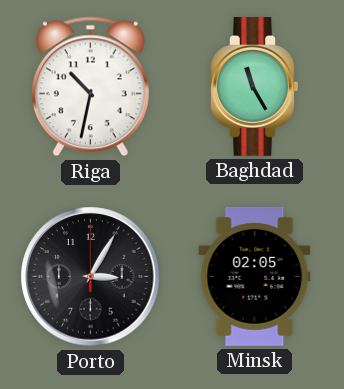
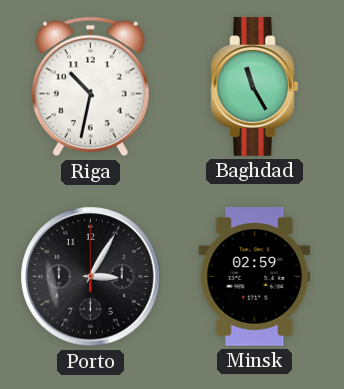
Minsk: 02:05 -> 02:59 (255, 276)
